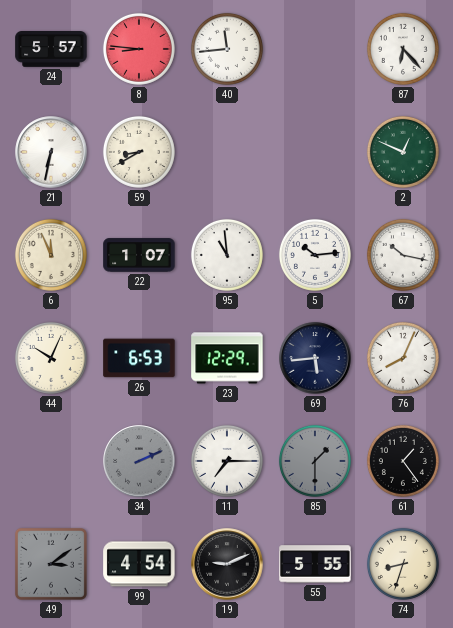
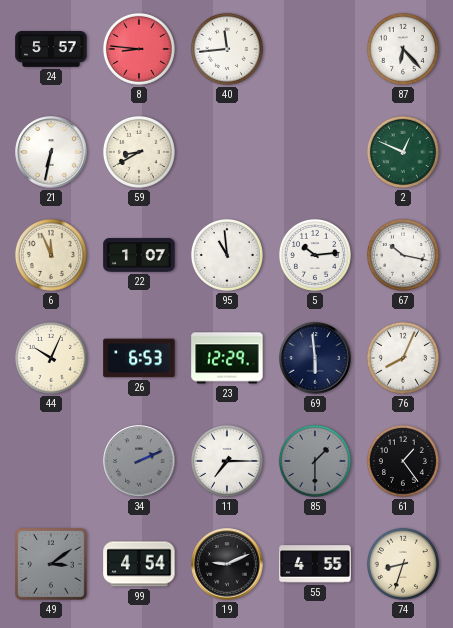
69: 5:44 -> 5:59 (315, 358)
55: 5:55 -> 4:55 (315, 564)
